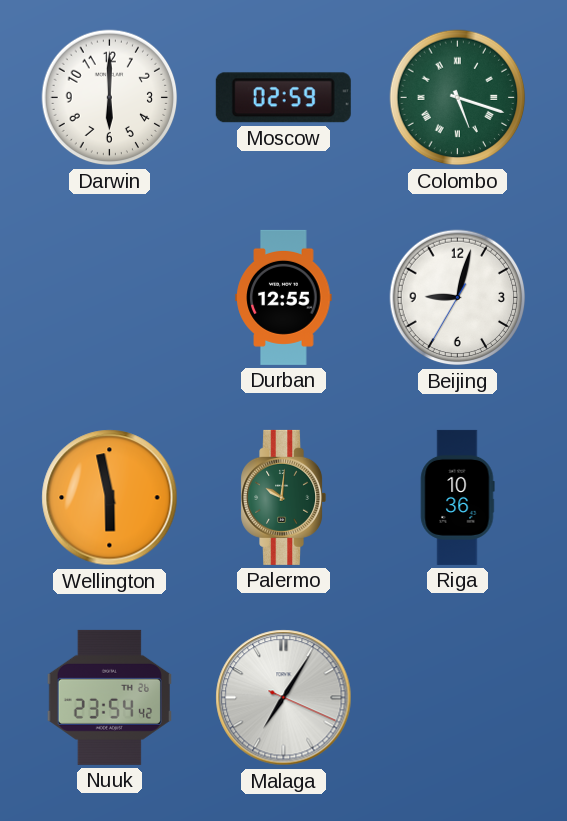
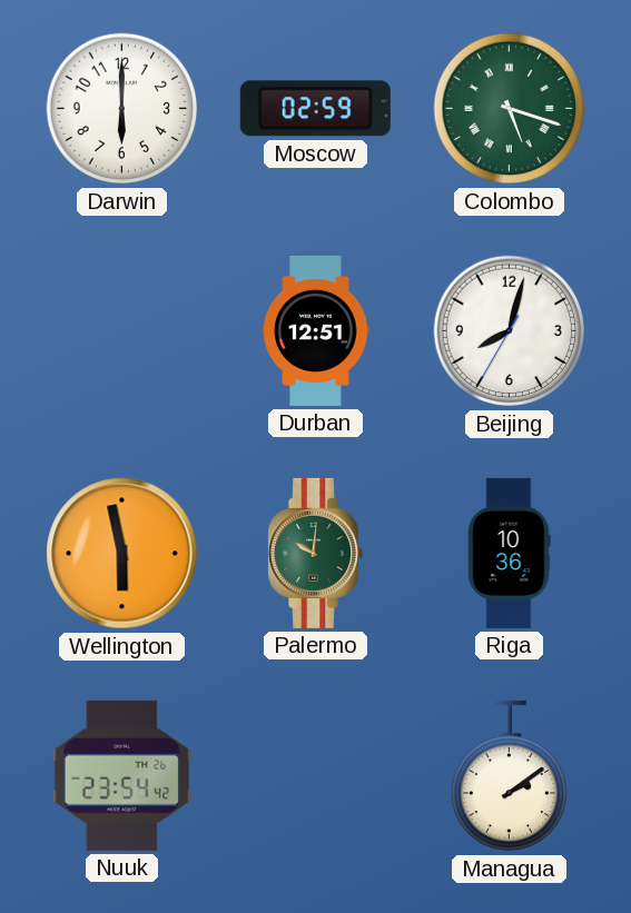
Durban: 12:55 -> 12:51 (316, 330)
Beijing: 9:02 -> 8:02 (510, 331)
Malaga: 7:05 -> none (284, 698)
Managua: none -> 2:09 (509, 776)
